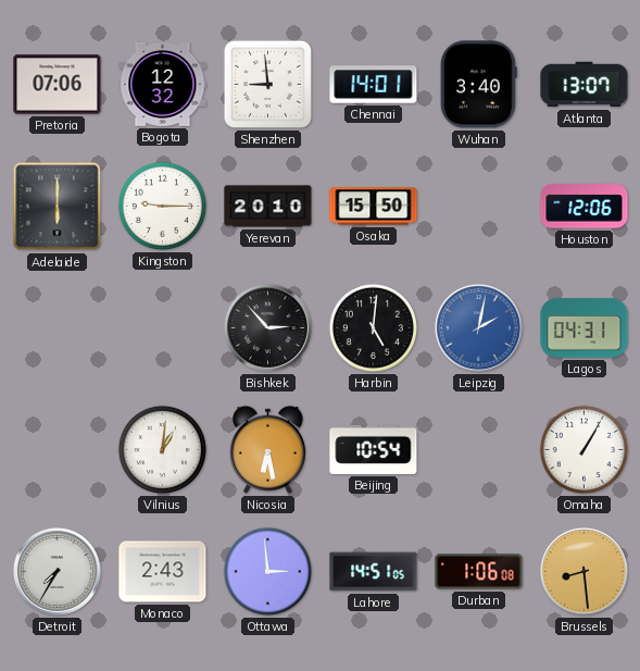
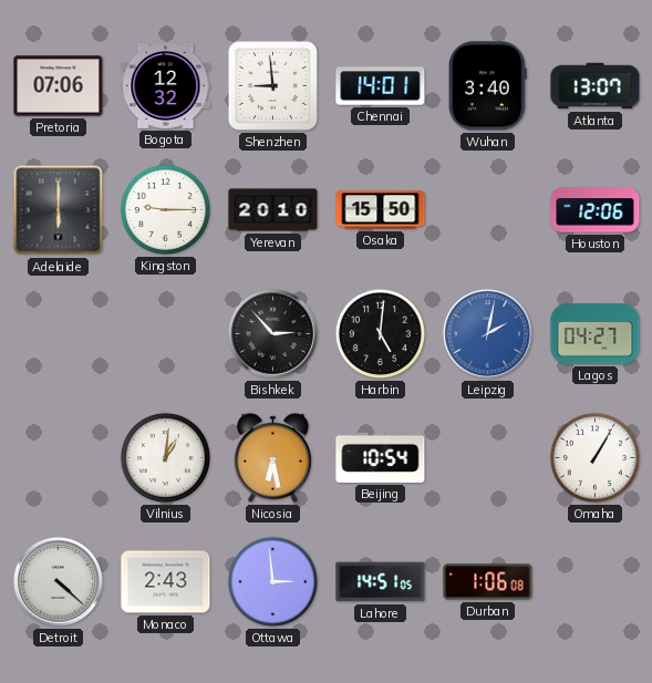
Lagos: 04:31 -> 04:27 (596, 334)
Detroit: 7:35 -> 4:22 (58, 581)
Brussels: 8:29 -> none (583, 571)
